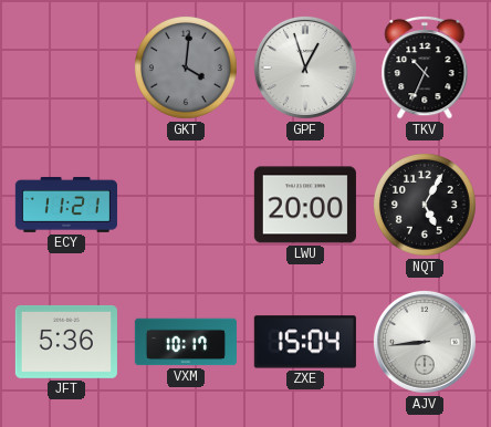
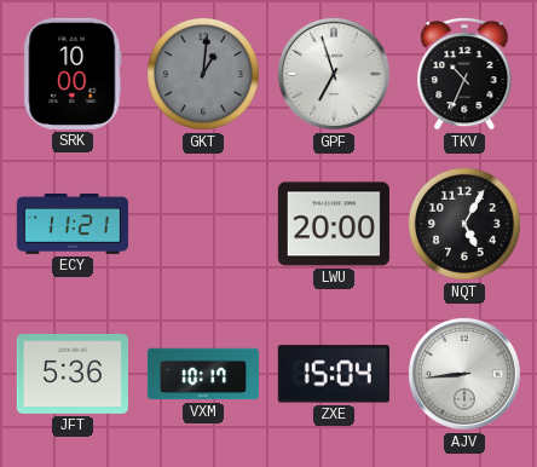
SRK: none -> 10:00 (73, 74)
GKT: 4:01 -> 1:01 (203, 74)
GPF: 12:57 -> 6:57 (334, 74)
